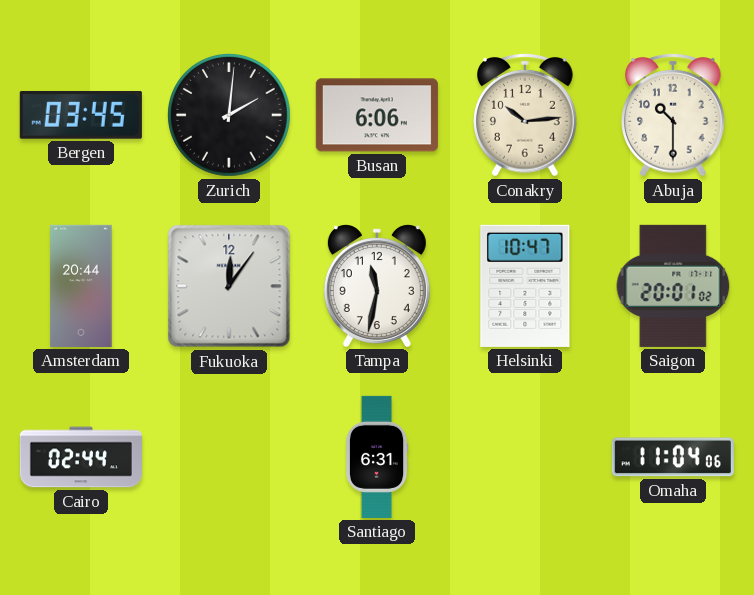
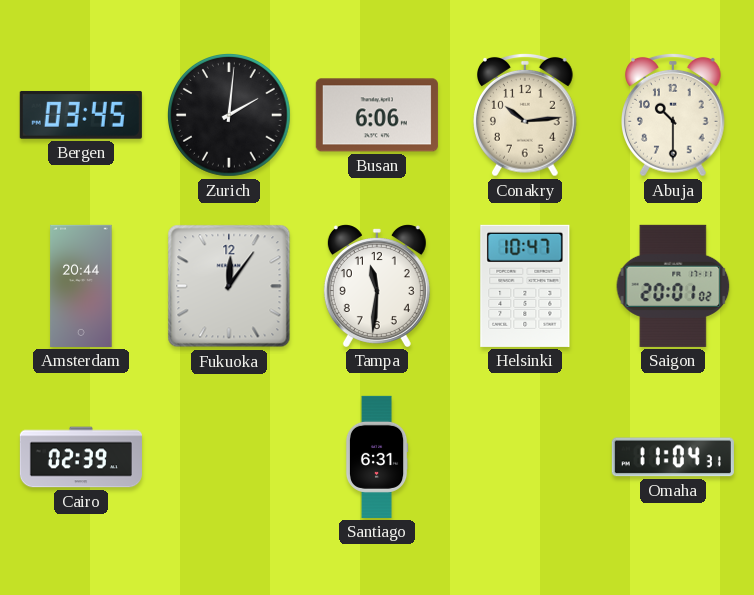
Tampa: 11:32 -> 11:31 (377, 286)
Cairo: 02:44 -> 02:39 (81, 457)
Omaha: 11:04:06 -> 11:04:31 (673, 457)
